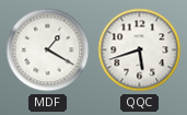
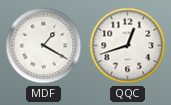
QQC: 5:42 -> 12:42 (128, 46)
